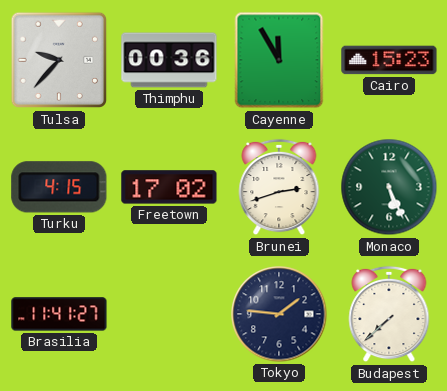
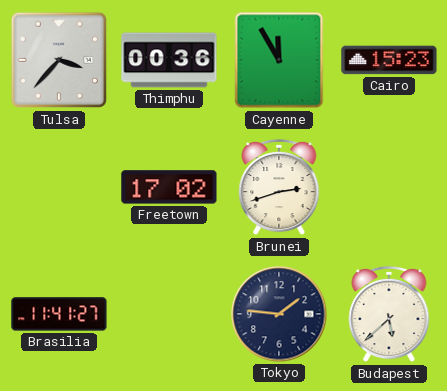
Tulsa: 9:37 -> 3:37 (59, 60)
Turku: 4:15 -> none (59, 187)
Monaco: 5:26 -> none (389, 187)
Budapest: 7:38 -> 5:38 (389, 314)
